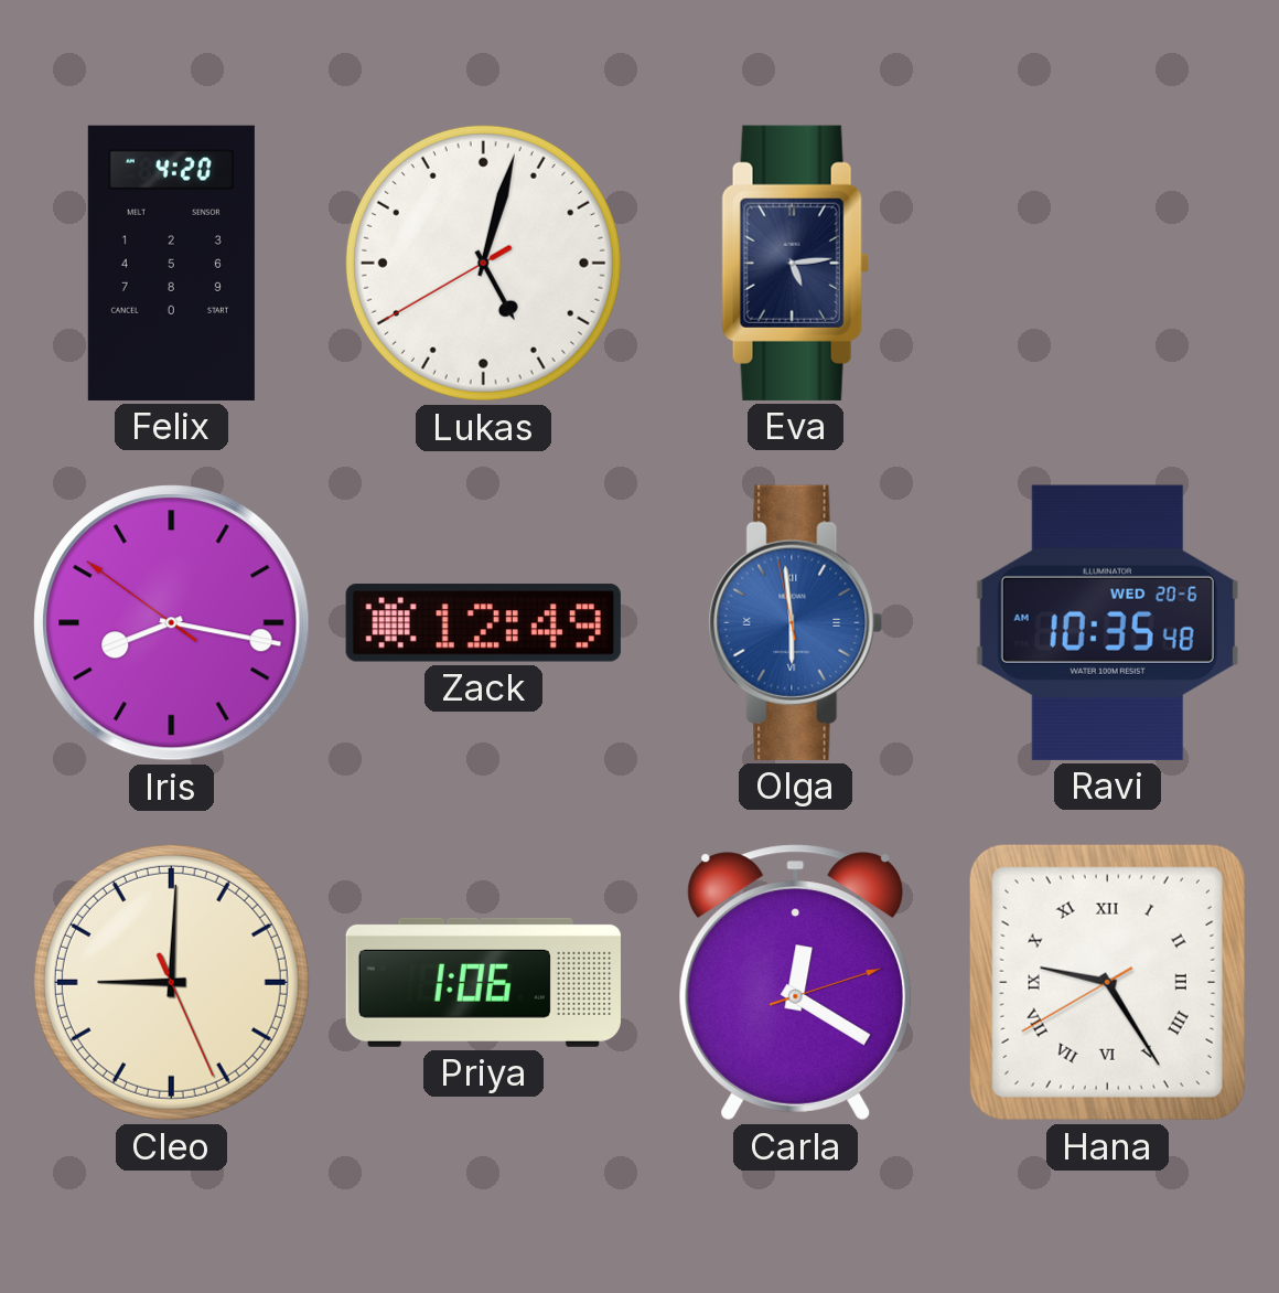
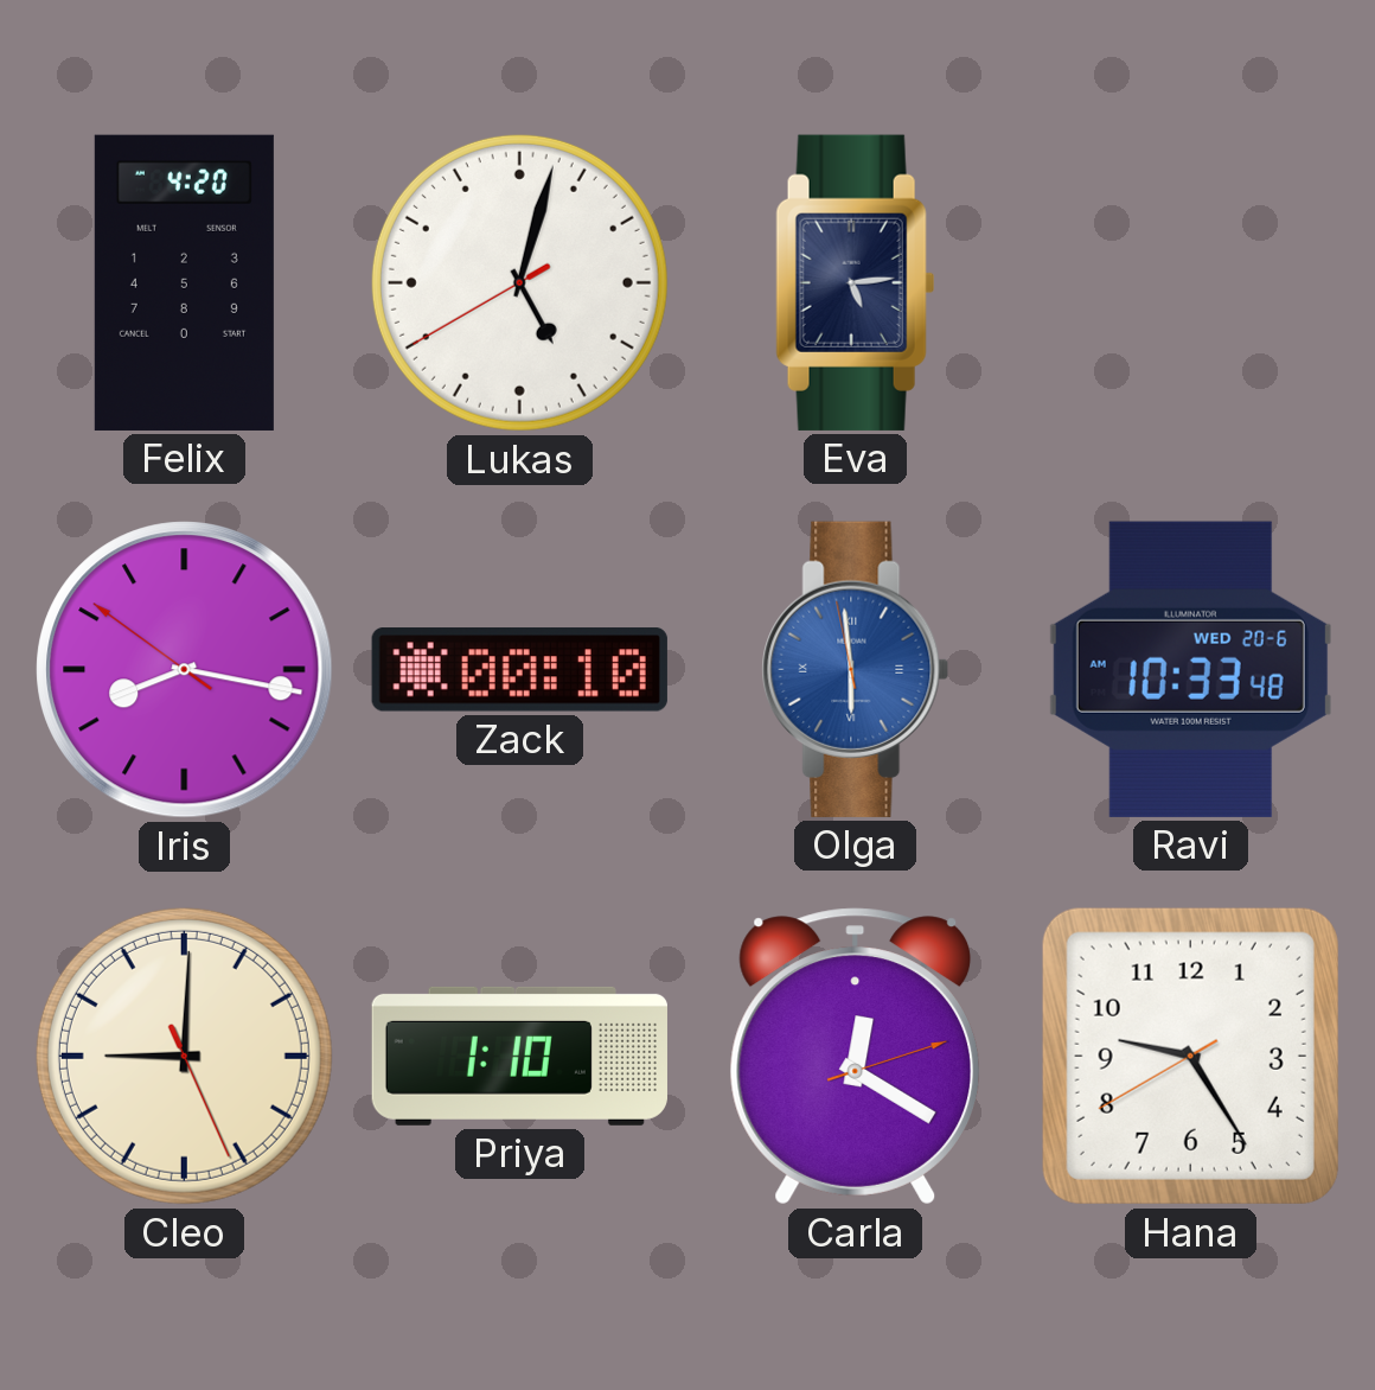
Zack: 12:49 -> 00:10 (519, 670)
Ravi: 10:35 -> 10:33 (1190, 669)
Priya: 1:06 -> 1:10 (519, 1056)
Hana numerals: Roman -> Arabic (1190, 1056)
